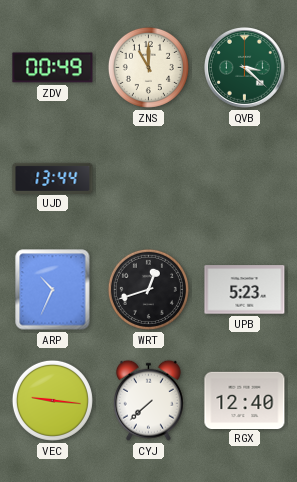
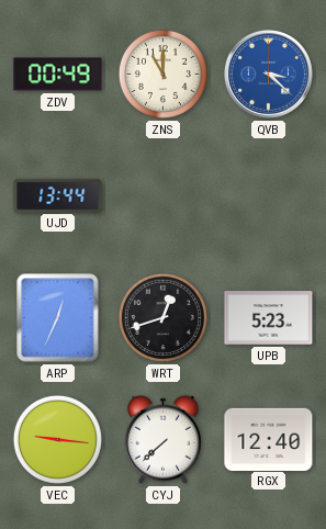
QVB dial: green -> blue (269, 75)
ARP: 10:34 -> 12:34 (58, 318)
